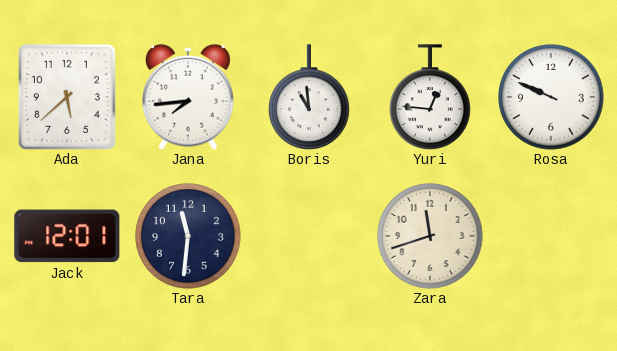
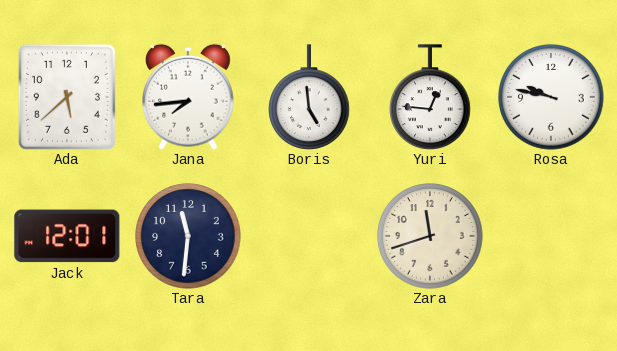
Boris: 10:59 -> 4:59 (309, 97)
Rosa: 9:49 -> 9:47 (551, 97)
